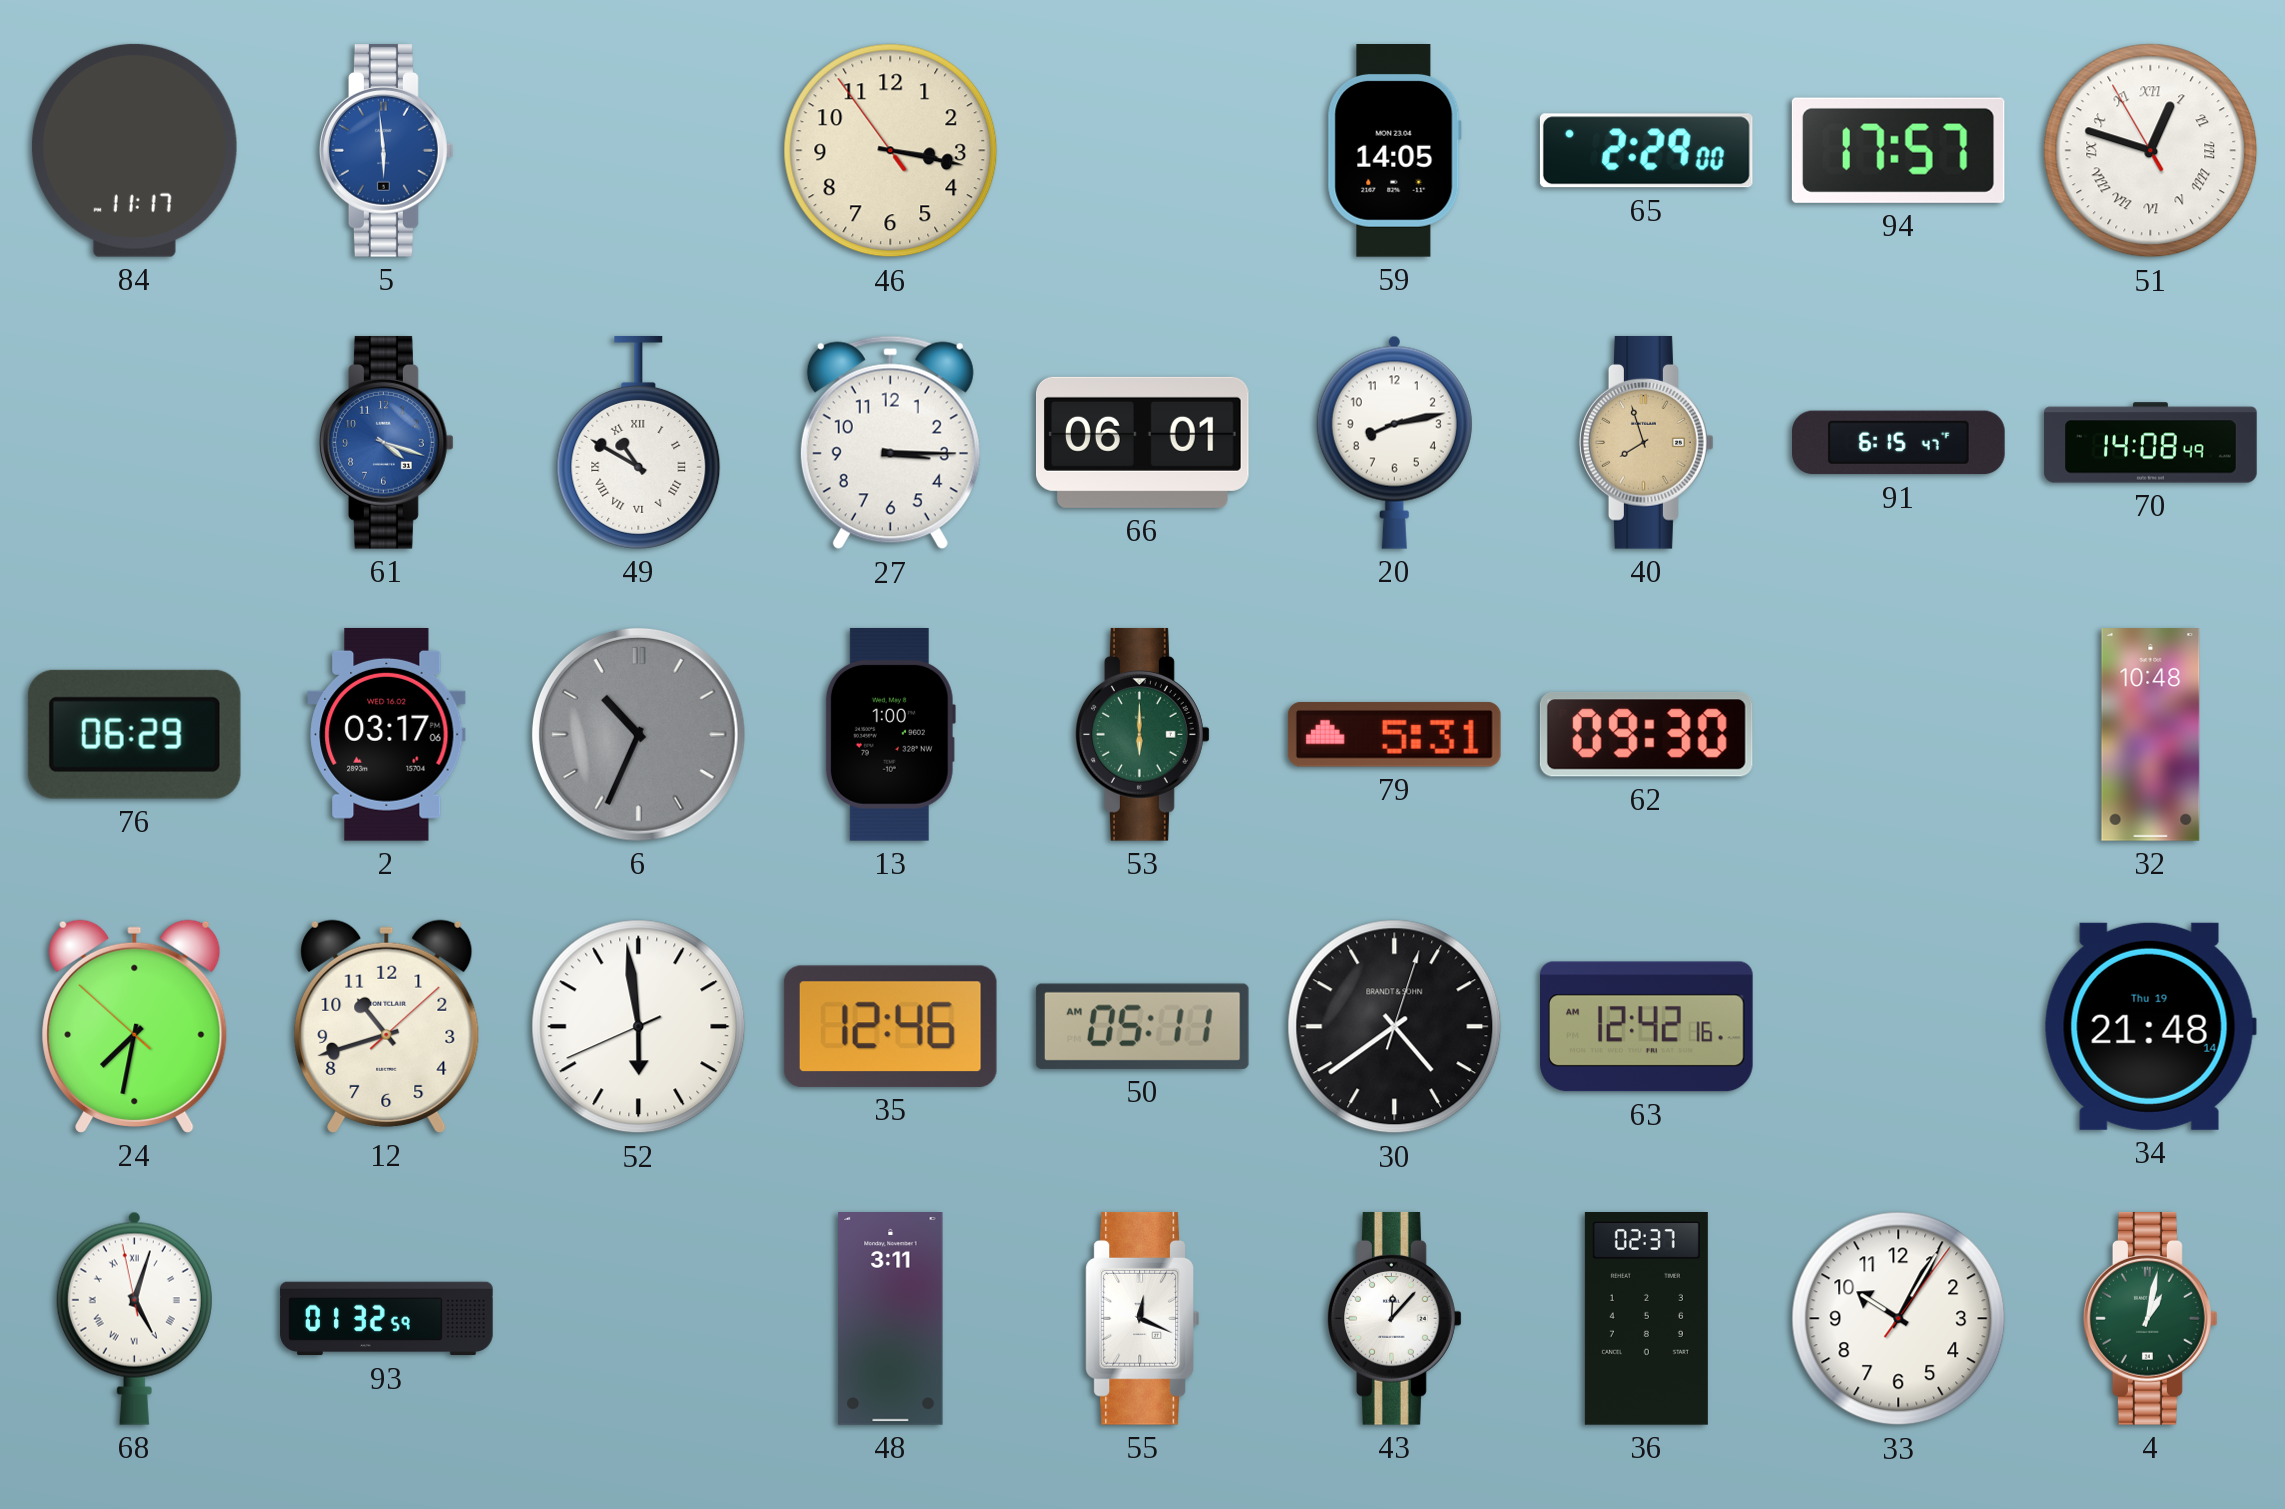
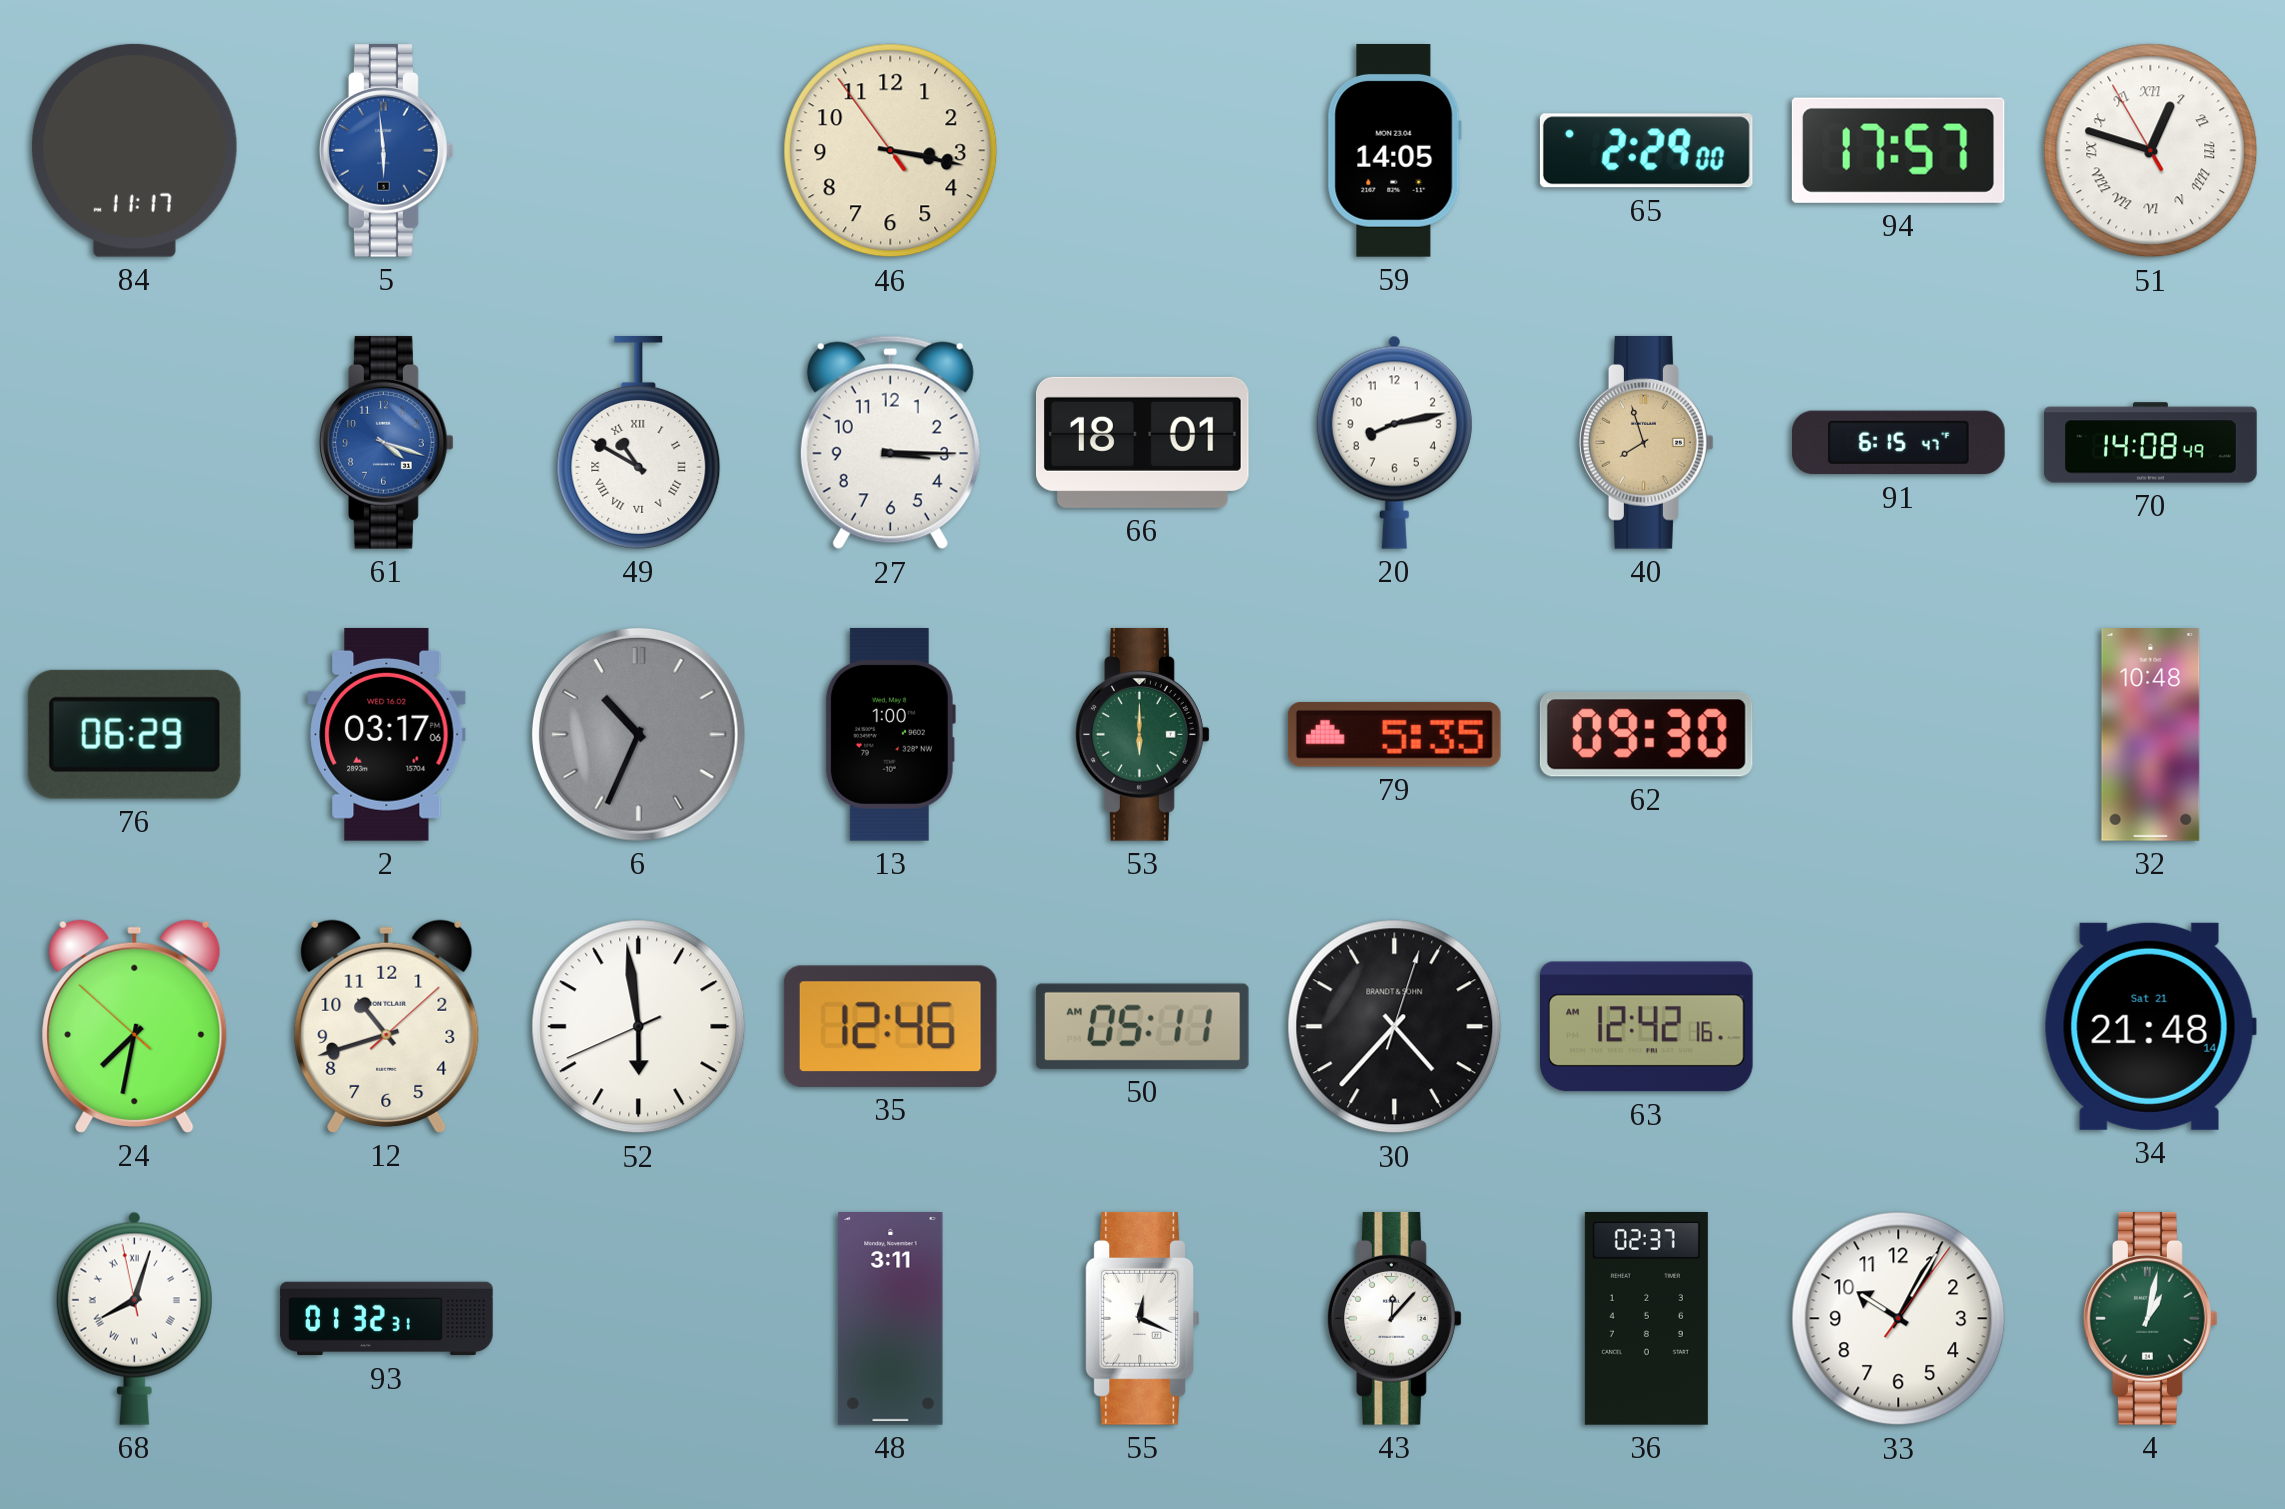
66: 06:01 -> 18:01 (1143, 442)
79: 5:31 -> 5:35 (1394, 735)
30: 4:39 -> 4:37 (1395, 1027)
34 date: Thu 19 -> Sat 21 (2150, 1026)
68: 5:02 -> 8:02 (134, 1318)
93: 01:32:59 -> 01:32:31 (387, 1319)
